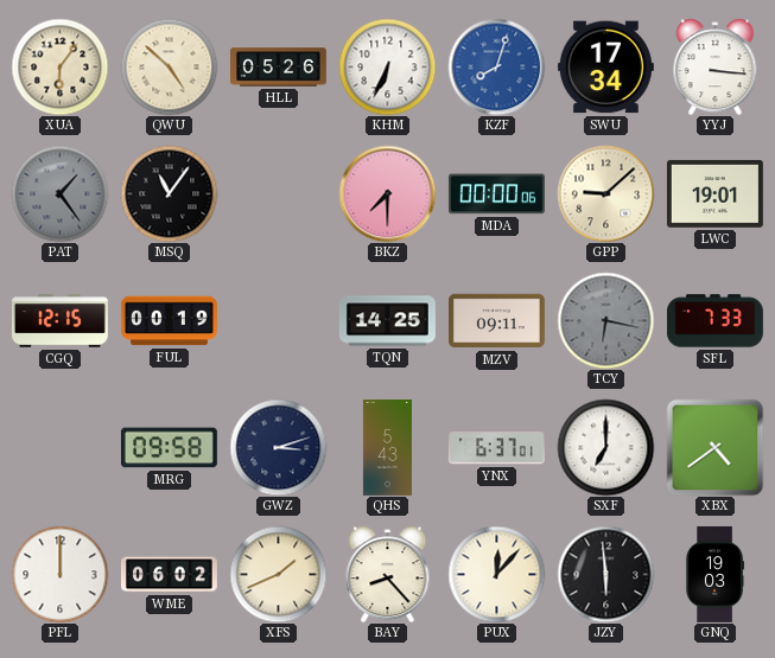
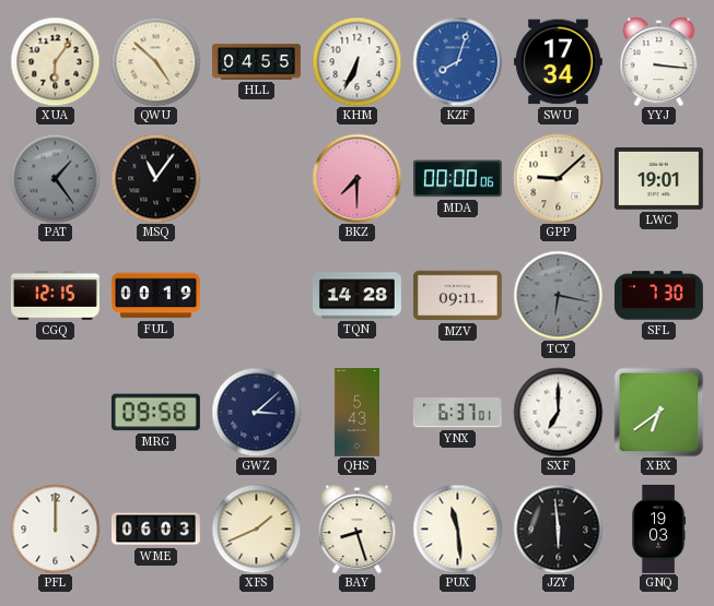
HLL: 05:26 -> 04:55 (257, 62)
TQN: 14:25 -> 14:28 (356, 296)
SFL: 7:33 -> 7:30 (659, 296)
GWZ: 3:12 -> 3:08 (256, 412)
XBX: 4:39 -> 6:39 (658, 412)
WME: 06:02 -> 06:03 (156, 530)
BAY: 8:23 -> 8:27 (358, 528)
PUX: 12:07 -> 11:29 (457, 528)
